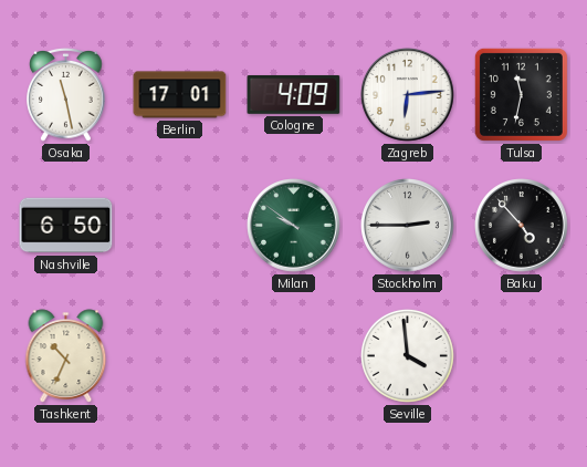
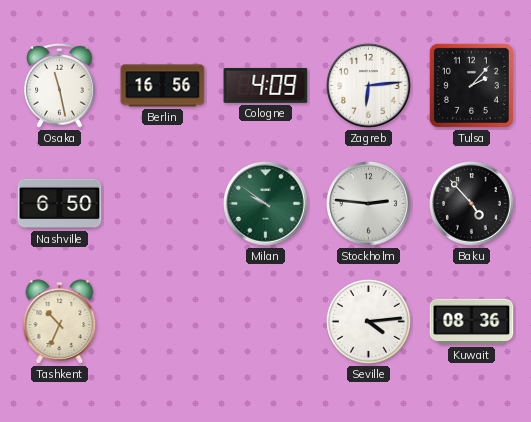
Berlin: 17:01 -> 16:56 (163, 86)
Tulsa: 11:32 -> 2:07 (471, 85)
Stockholm: 2:45 -> 2:46 (369, 204)
Seville: 3:59 -> 4:14 (368, 321)
Kuwait: none -> 08:36 (472, 322)
